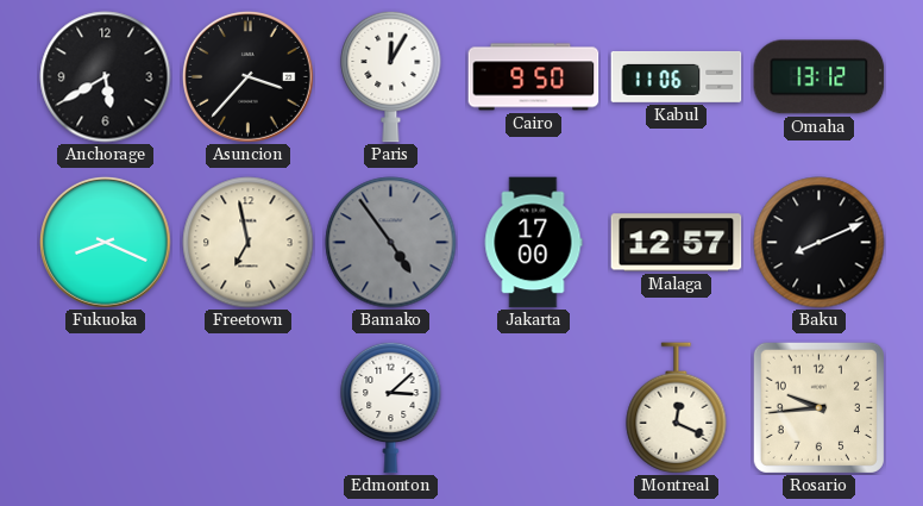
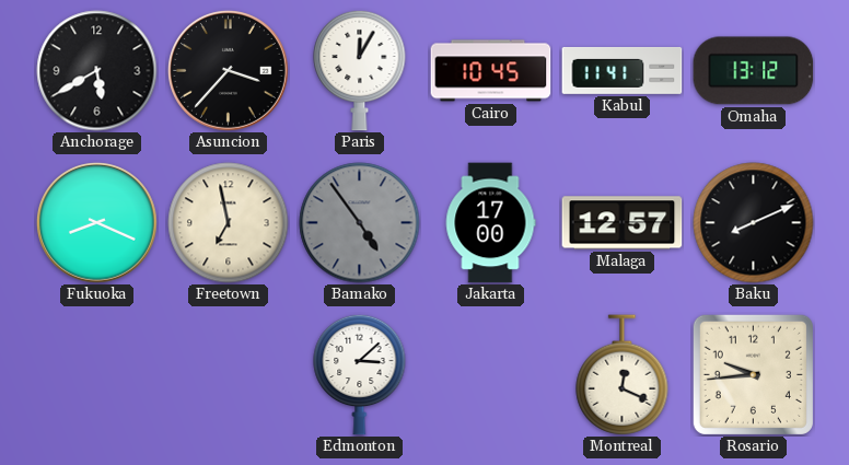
Cairo: 9:50 -> 10:45 (491, 71)
Kabul: 11:06 -> 11:41 (623, 70)
